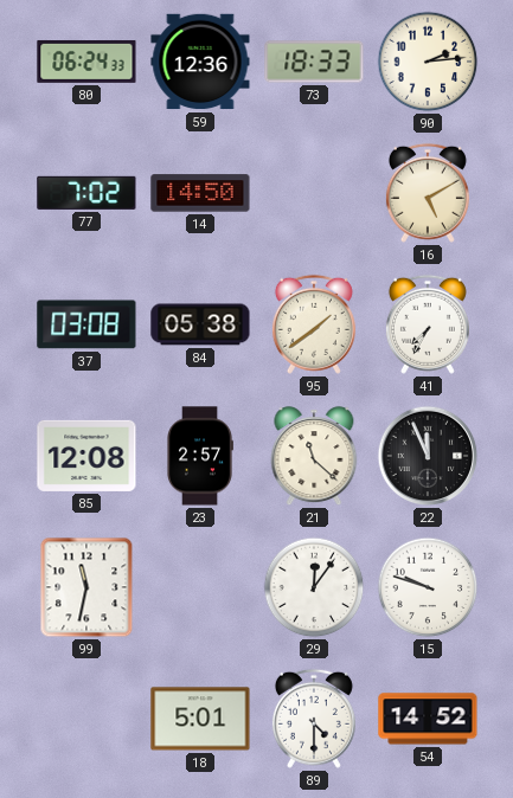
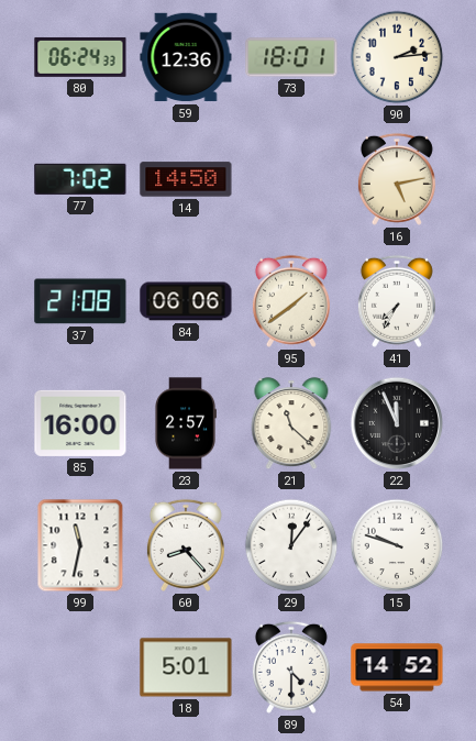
73: 18:33 -> 18:01 (291, 57)
16: 5:10 -> 5:13 (397, 179)
37: 03:08 -> 21:08 (80, 301)
84: 05:38 -> 06:06 (186, 301)
85: 12:08 -> 16:00 (80, 423)
60: none -> 8:23 (186, 545)
